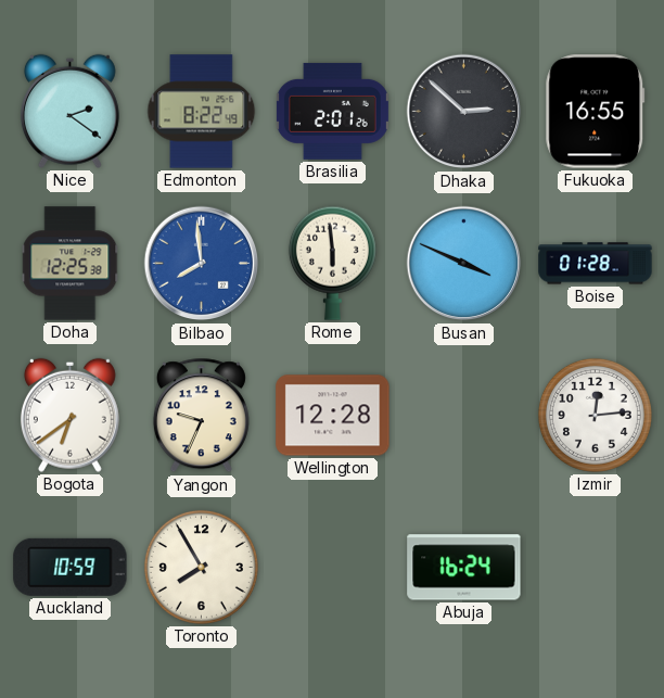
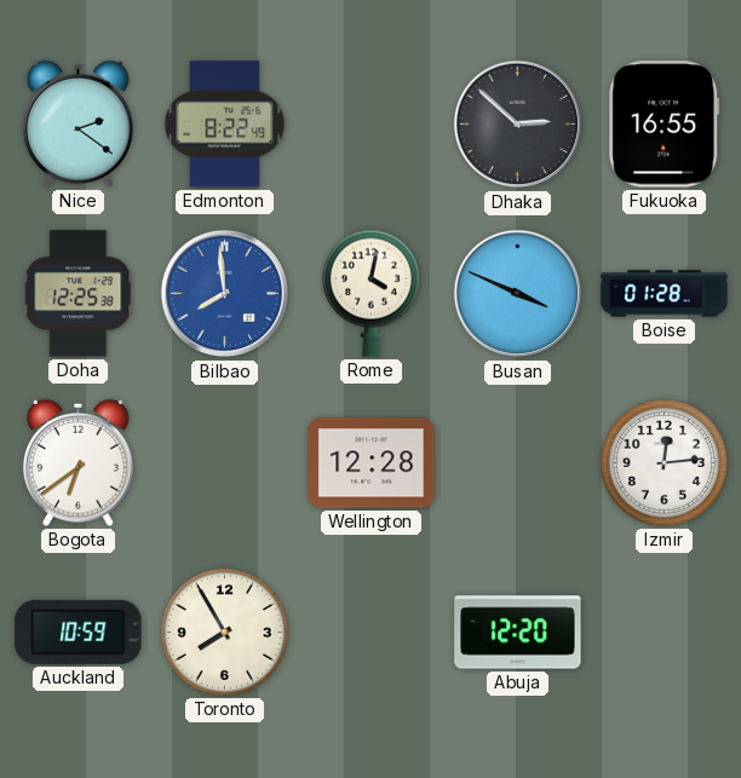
Brasilia: 2:01 -> none (332, 111)
Rome: 5:59 -> 4:02 (370, 293)
Yangon: 9:34 -> none (201, 416)
Abuja: 16:24 -> 12:20 (518, 633)
